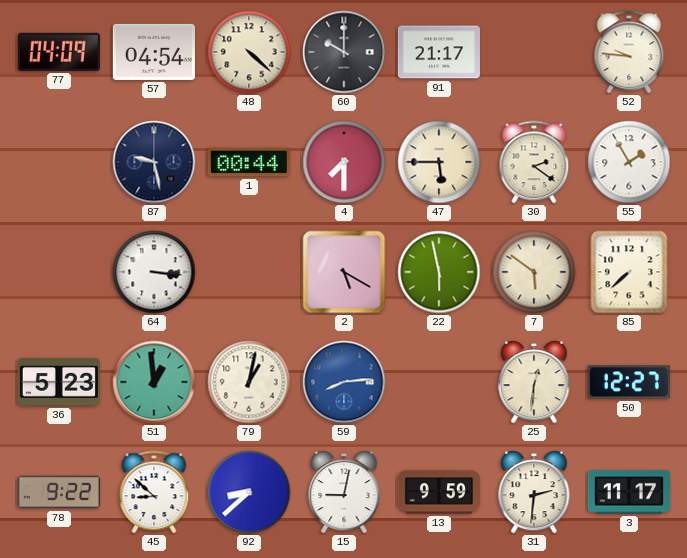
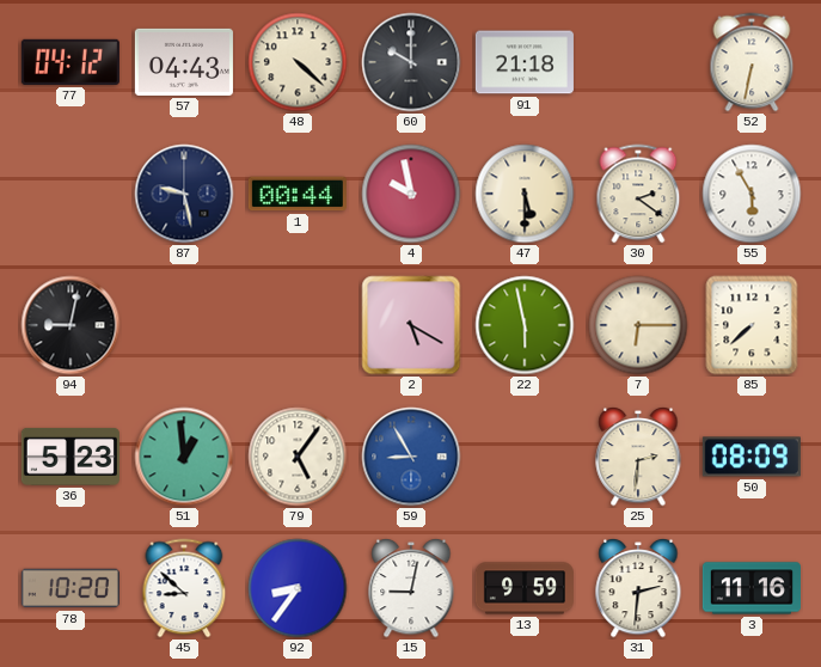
77: 04:09 -> 04:12 (71, 62)
57: 04:54 -> 04:43 (184, 62)
91: 21:17 -> 21:18 (525, 62)
52: 9:46 -> 6:32 (752, 62)
4: 7:30 -> 9:58 (411, 194)
47: 5:45 -> 5:30 (525, 194)
55: 1:55 -> 5:55 (752, 194)
94: none -> 9:02 (71, 325)
64: 3:16 -> none (154, 272)
7: 5:51 -> 6:15 (638, 325)
79: 1:02 -> 5:06 (298, 457)
59: 8:14 -> 8:55 (411, 457)
25: 12:31 -> 2:31 (638, 457)
50: 12:27 -> 08:09 (752, 457)
78: 9:22 -> 10:20 (71, 588)
92: 8:38 -> 8:36 (298, 588)
3: 11:17 -> 11:16 (752, 588)
